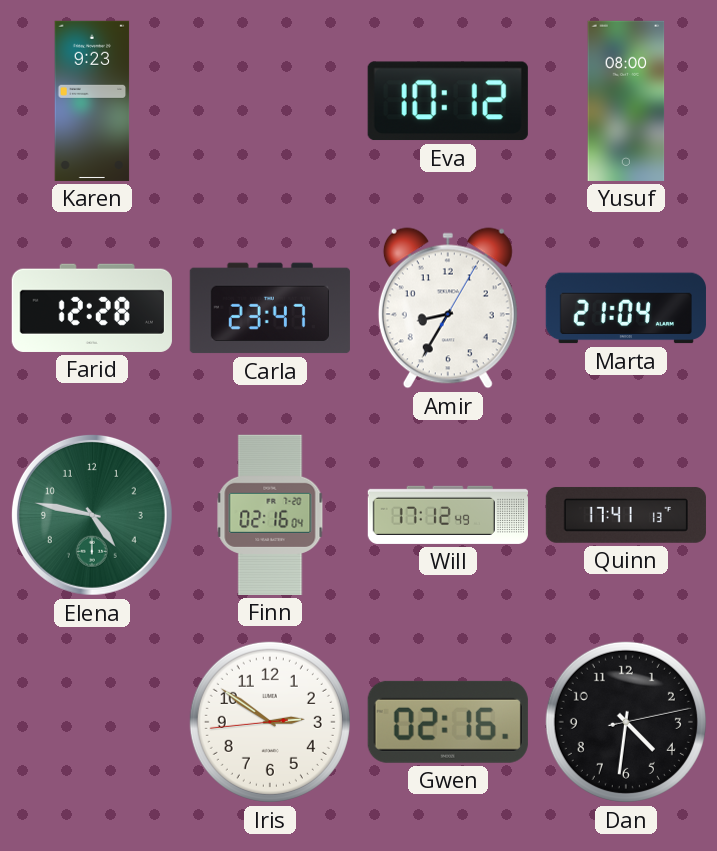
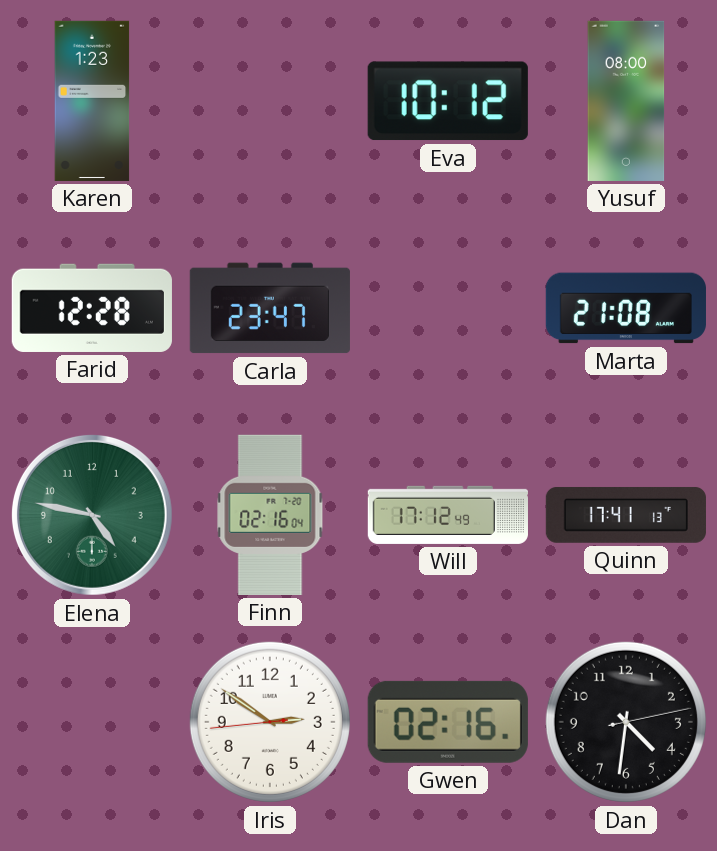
Karen: 9:23 -> 1:23 (92, 101)
Amir: 8:35 -> none (448, 308)
Marta: 21:04 -> 21:08 (626, 308)
